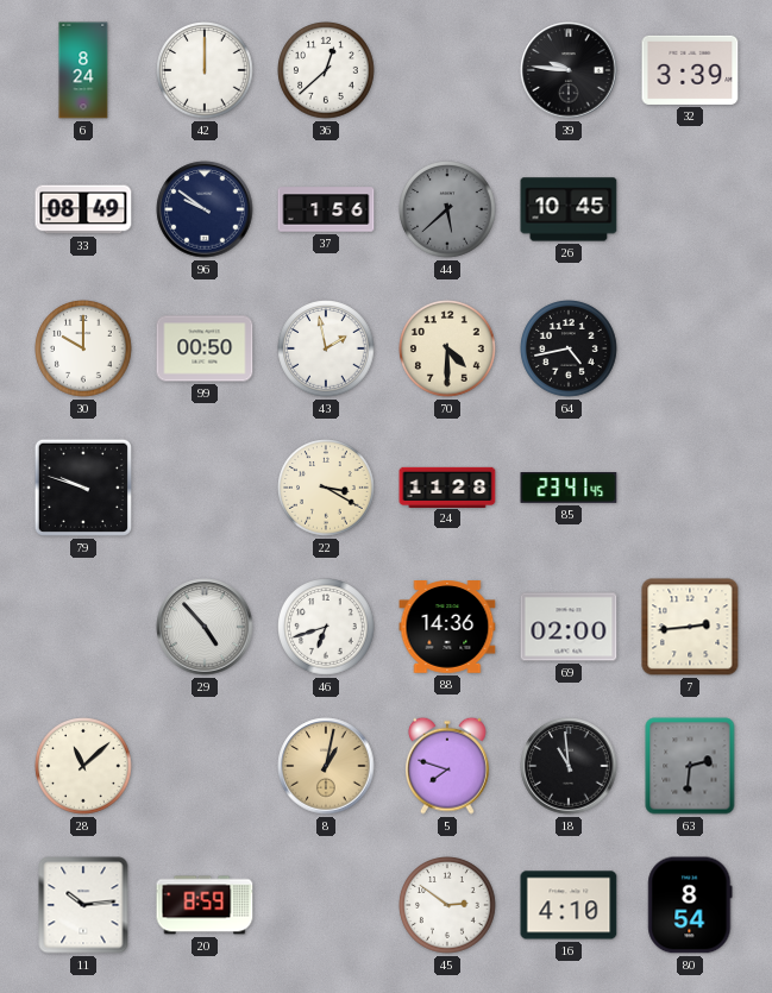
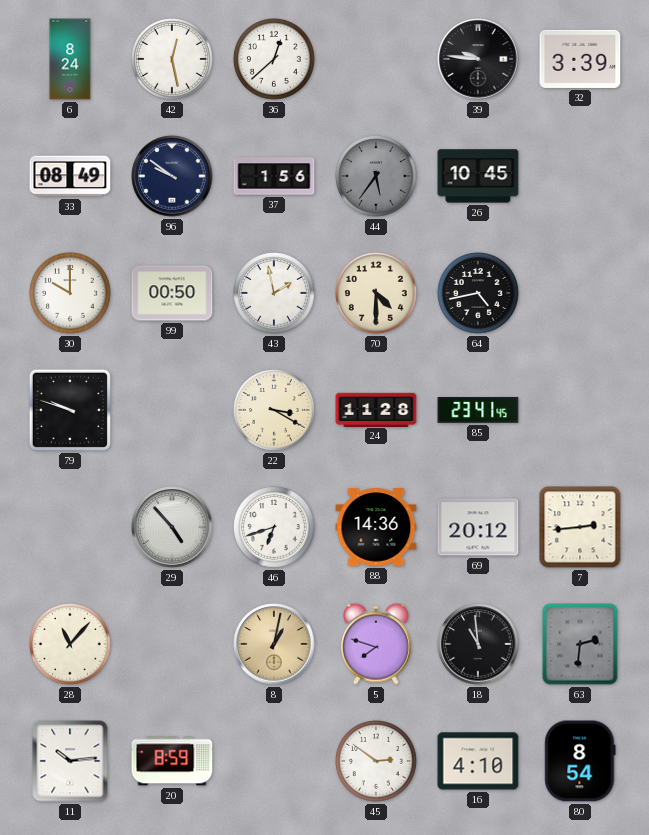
42: 12:00 -> 12:28 (172, 59)
44: 5:38 -> 5:36 (376, 176)
69: 02:00 -> 20:12 (478, 527)
28: 11:08 -> 11:07 (70, 644)
